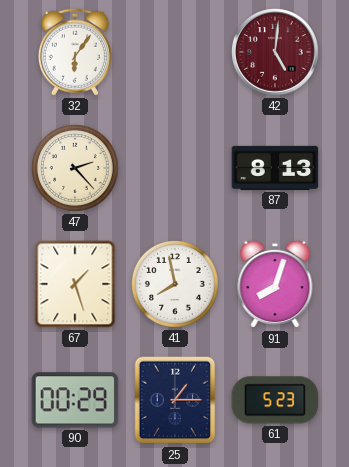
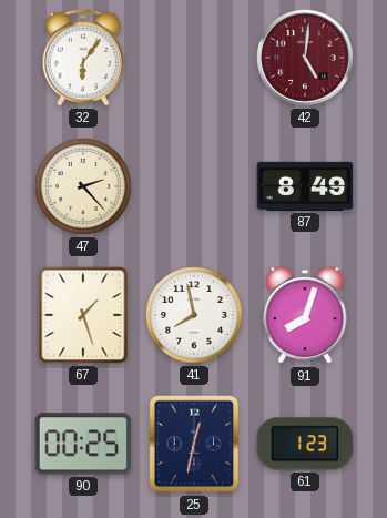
87: 8:13 -> 8:49 (305, 186)
90: 00:29 -> 00:25 (83, 444)
25: 1:15 -> 12:32 (194, 444)
61: 5:23 -> 1:23 (305, 444)
